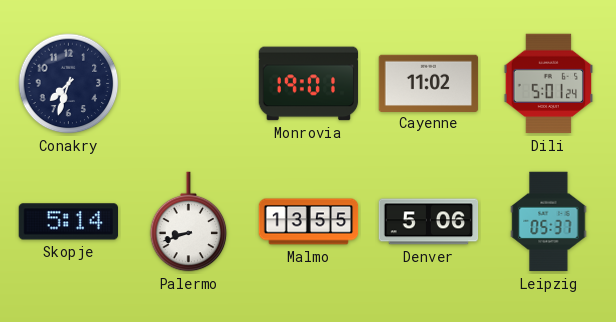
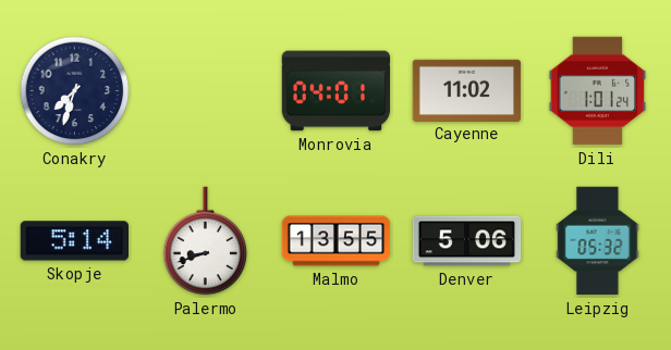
Monrovia: 19:01 -> 04:01 (337, 91)
Dili: 5:01 -> 1:01 (598, 91)
Leipzig: 05:37 -> 05:32 (598, 241)
